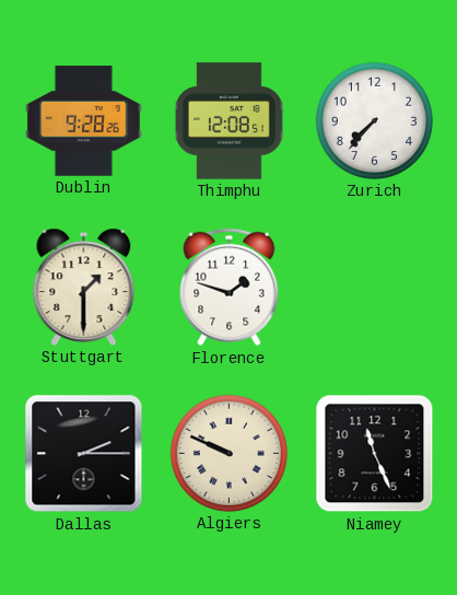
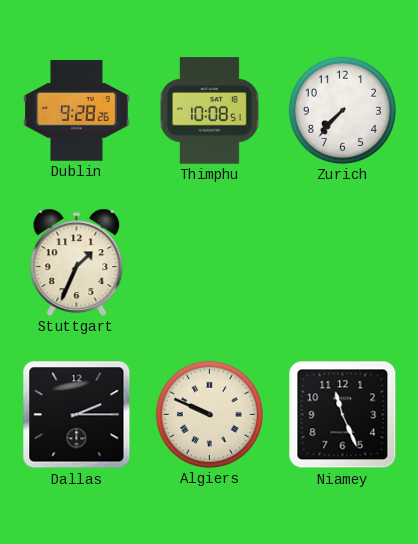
Thimphu: 12:08 -> 10:08 (210, 111)
Stuttgart: 1:30 -> 1:34 (77, 262)
Florence: 1:48 -> none (230, 288)
